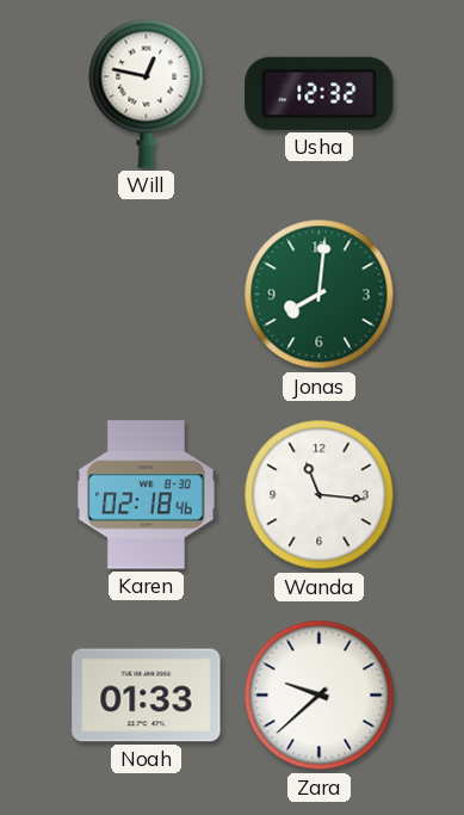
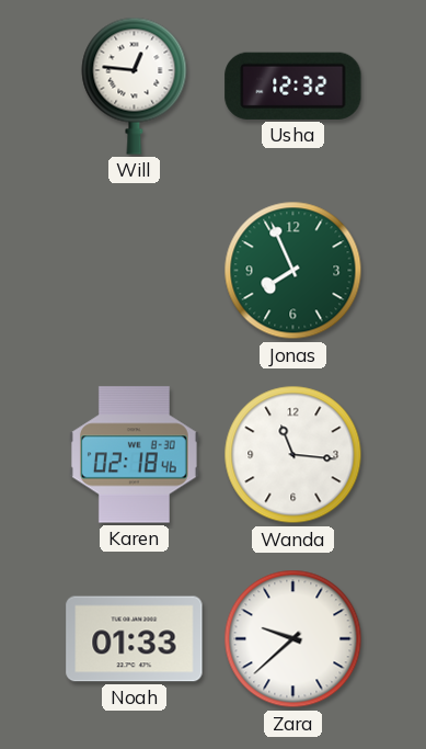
Will: 12:47 -> 12:46 (135, 86)
Jonas: 8:01 -> 7:56 (293, 271)
